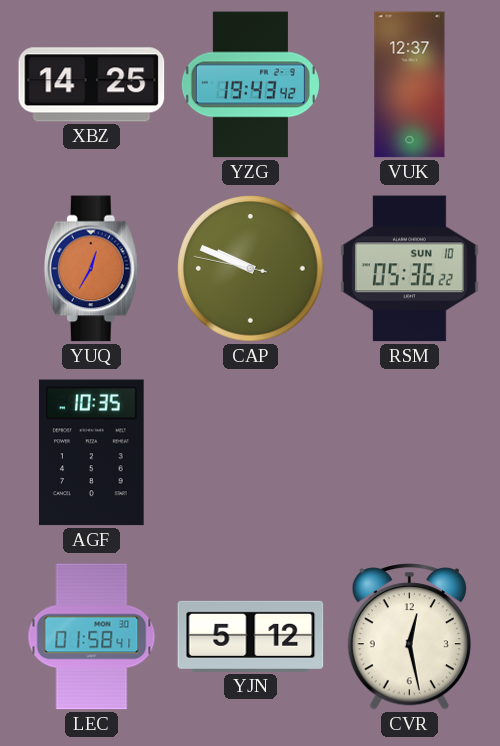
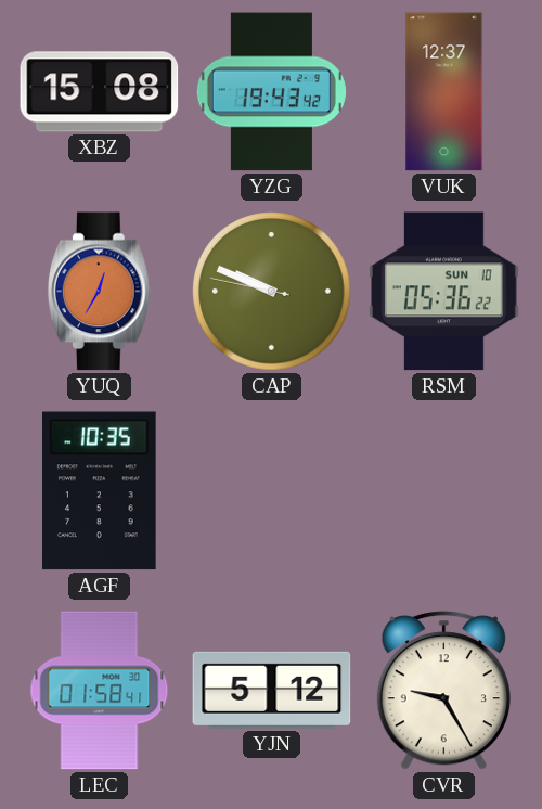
XBZ: 14:25 -> 15:08 (100, 92)
CVR: 12:28 -> 9:25 (443, 691)
